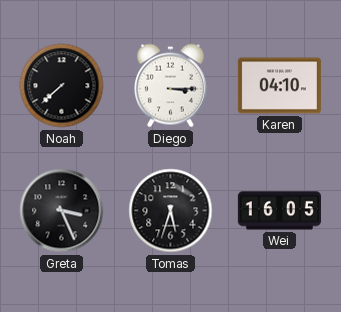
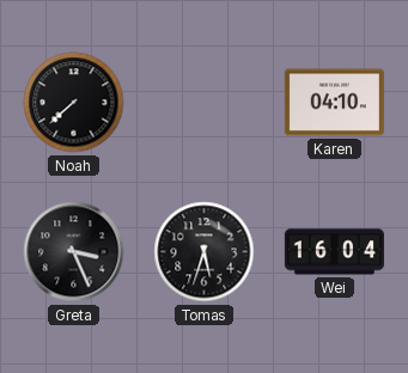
Diego: 3:15 -> none (170, 86)
Wei: 16:05 -> 16:04 (334, 252)
